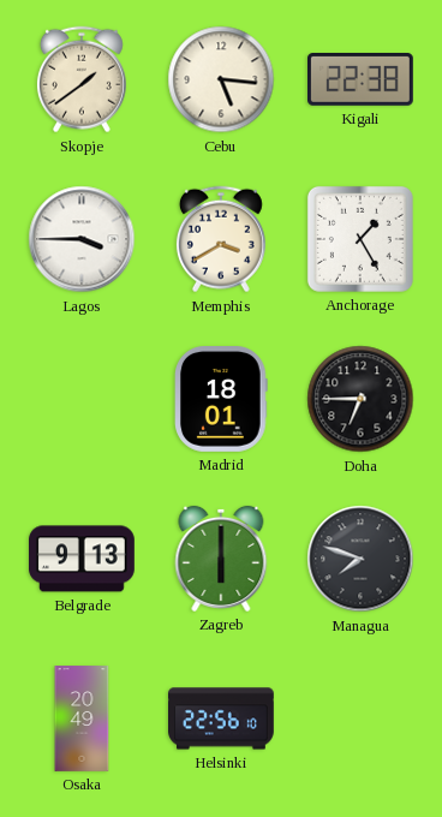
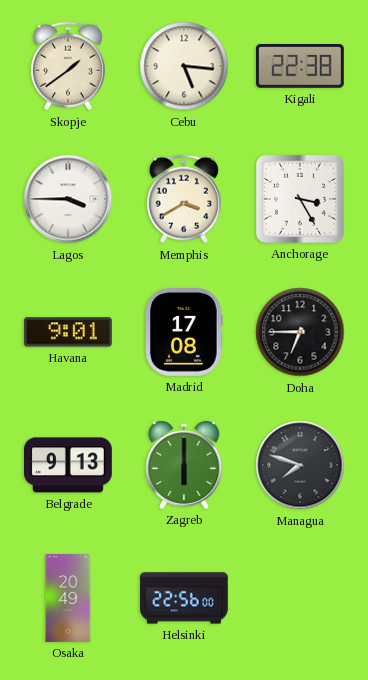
Anchorage: 1:25 -> 3:25 (300, 199)
Havana: none -> 9:01 (68, 332)
Madrid: 18:01 -> 17:08 (185, 333)
Helsinki: 22:56:10 -> 22:56:00 (185, 598)
